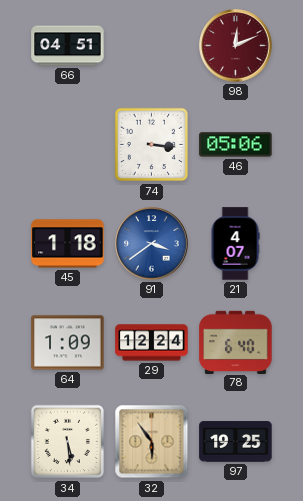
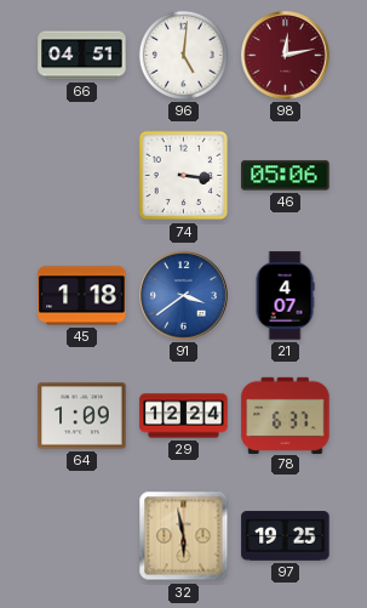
96: none -> 5:01 (183, 55)
98: 12:11 -> 12:13 (286, 56)
78: 6:40 -> 6:37 (286, 415)
34: 5:29 -> none (68, 442)
32: 5:54 -> 5:58 (184, 536)
